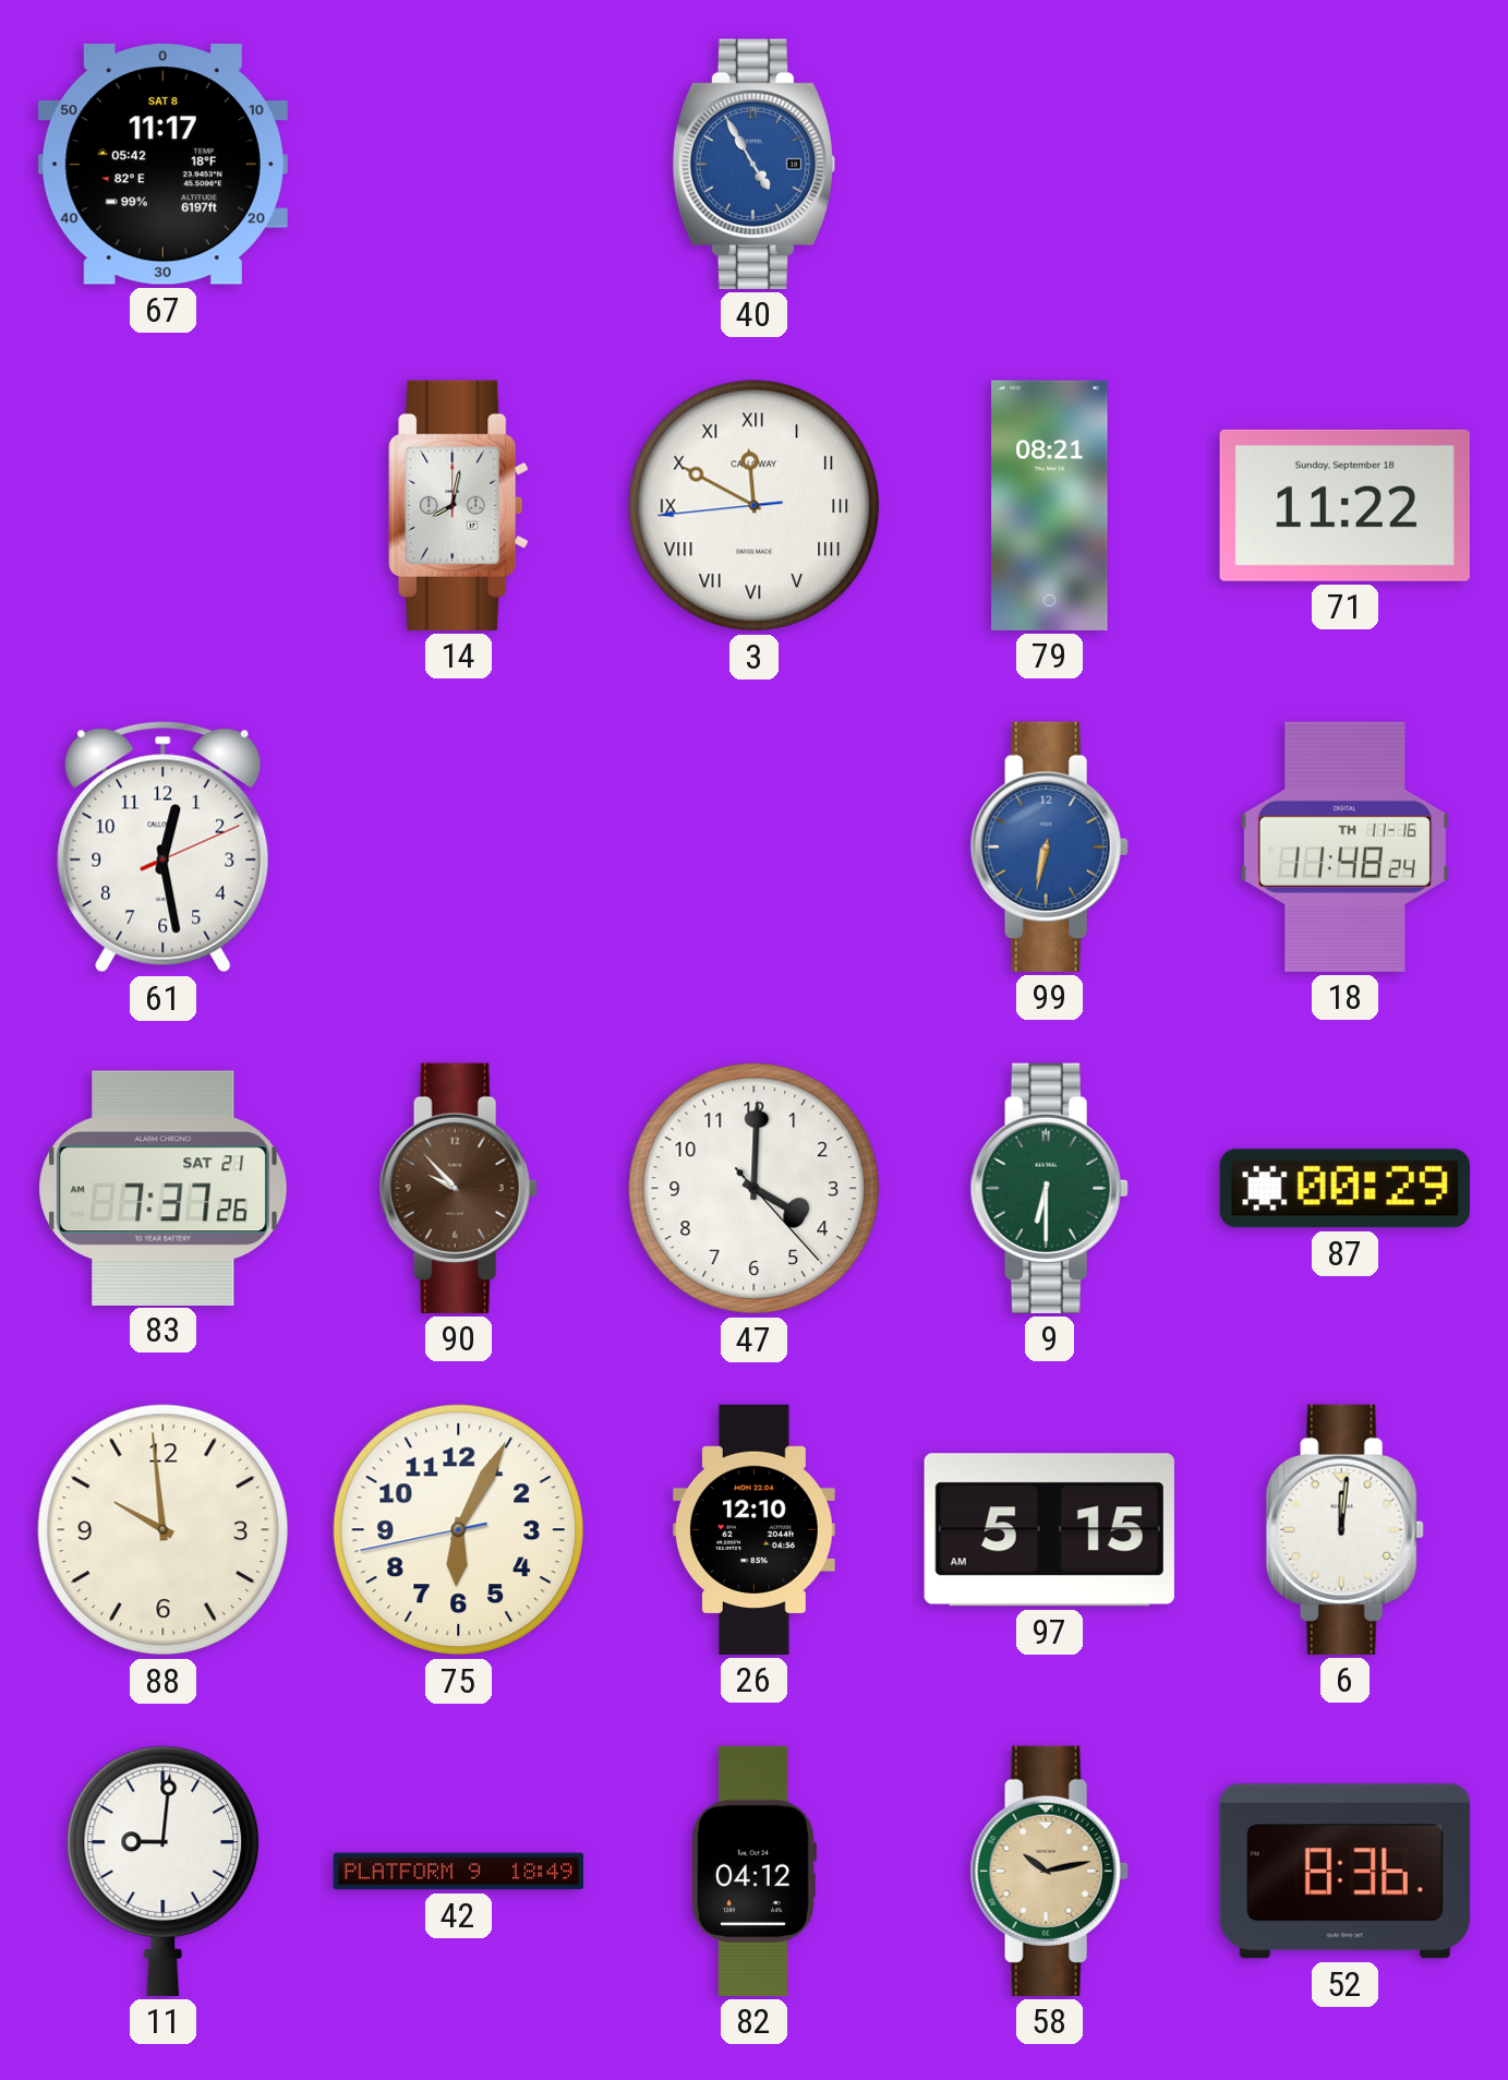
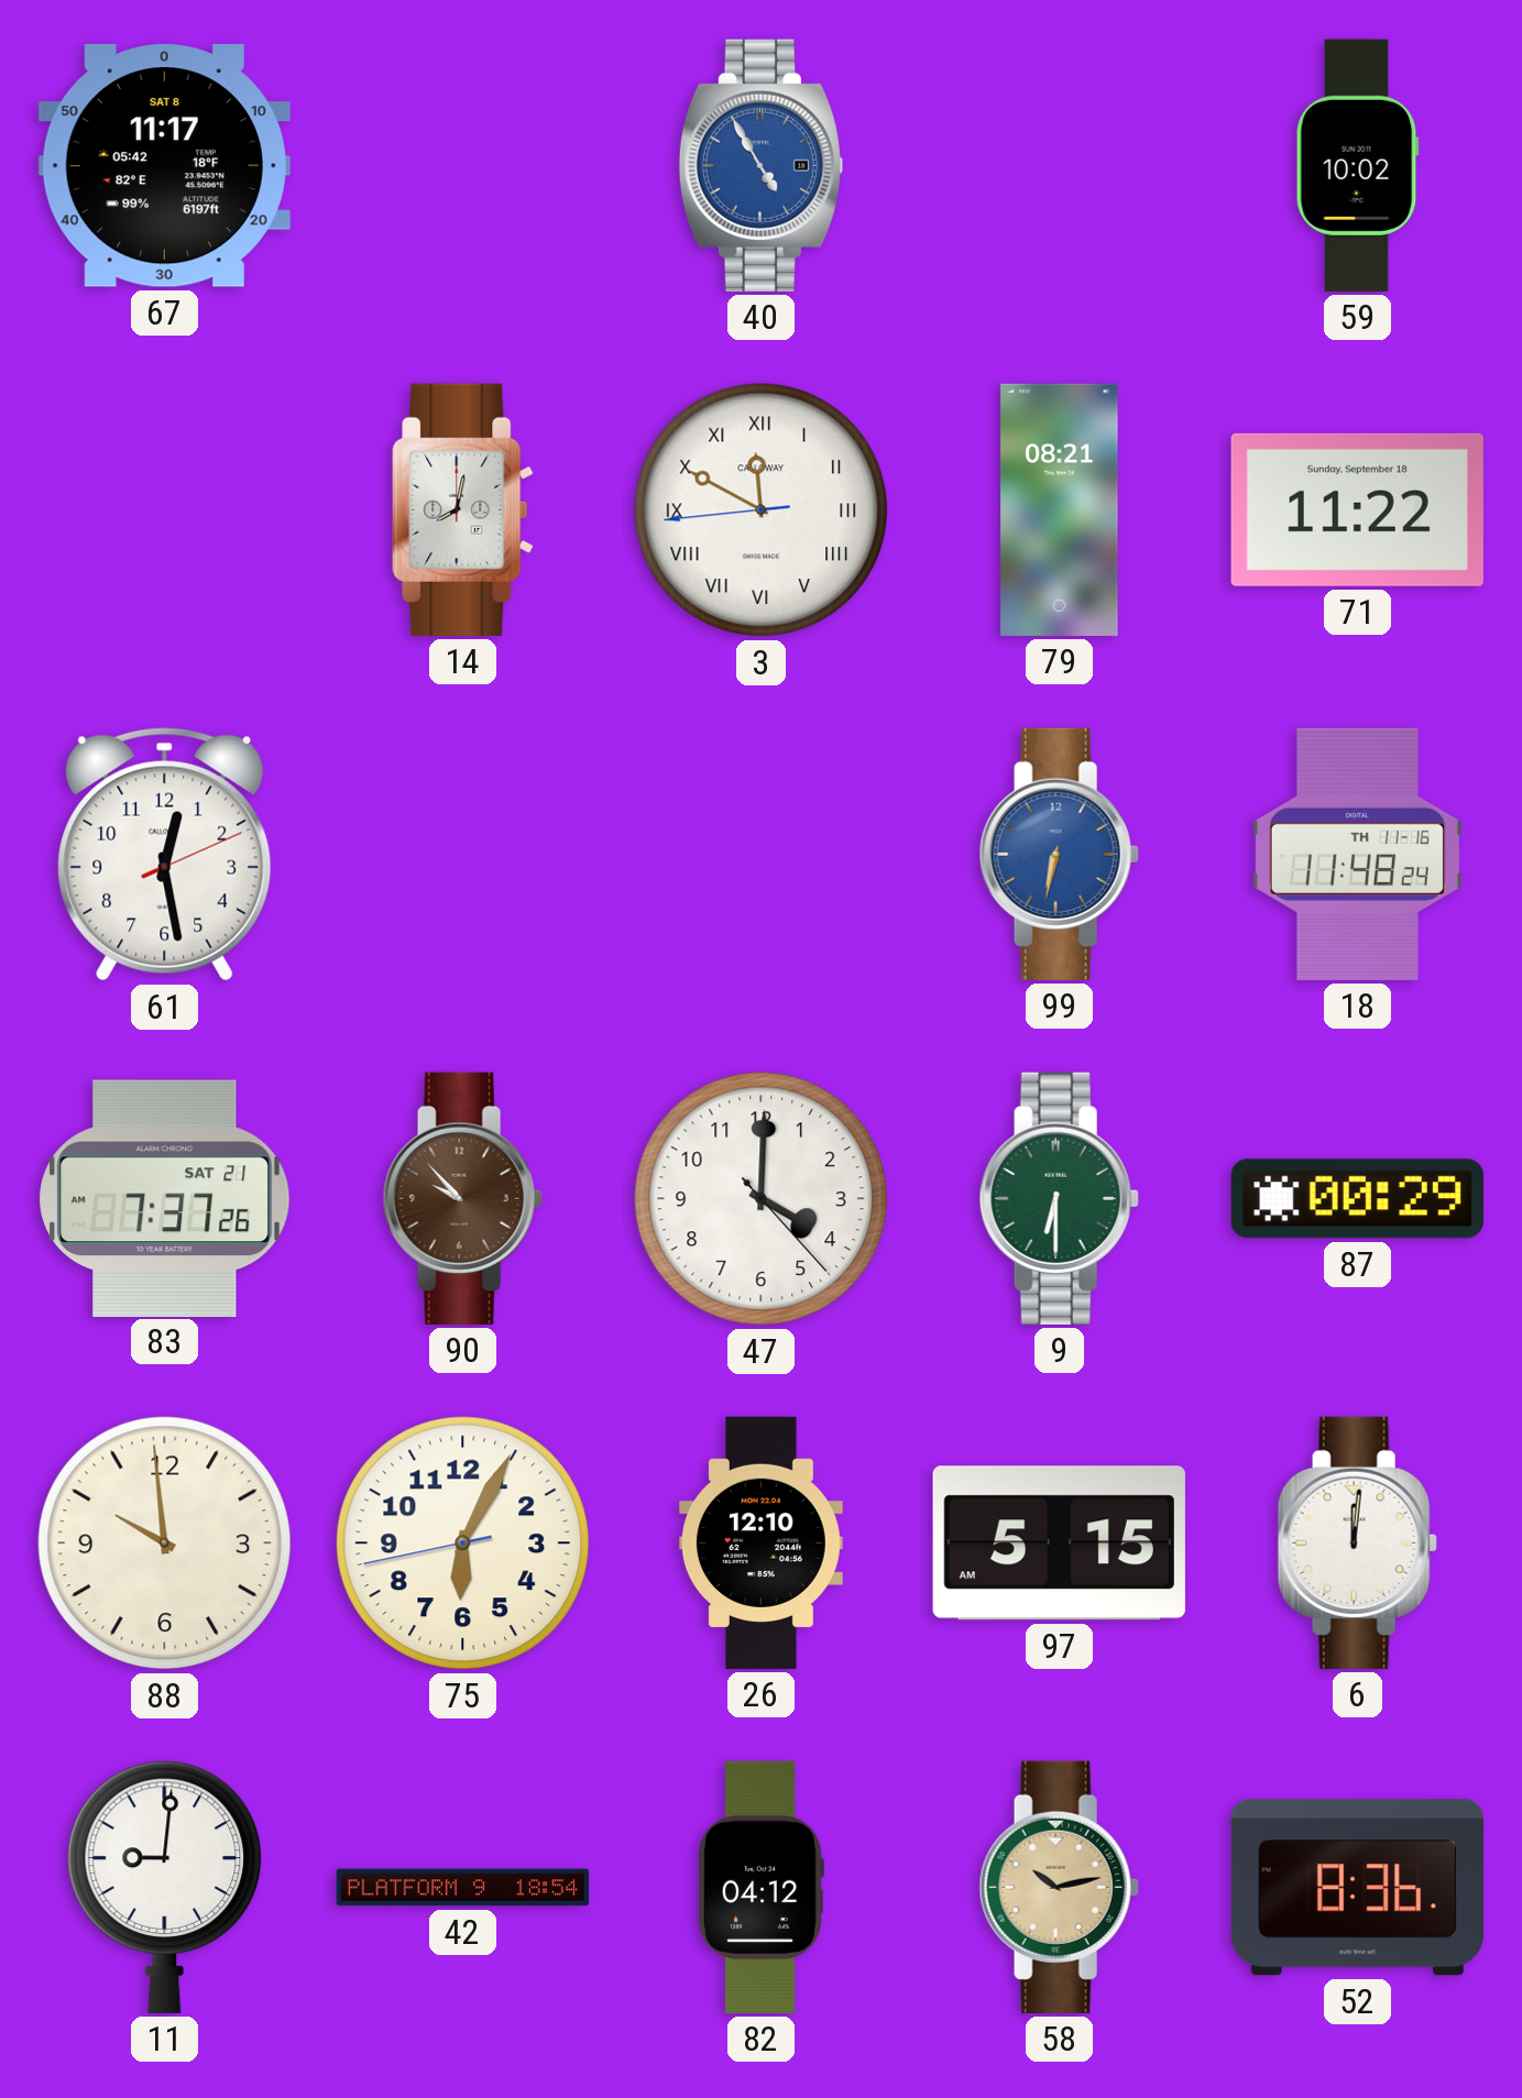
59: none -> 10:02 (1357, 165)
42: 18:49 -> 18:54 (463, 1888)
